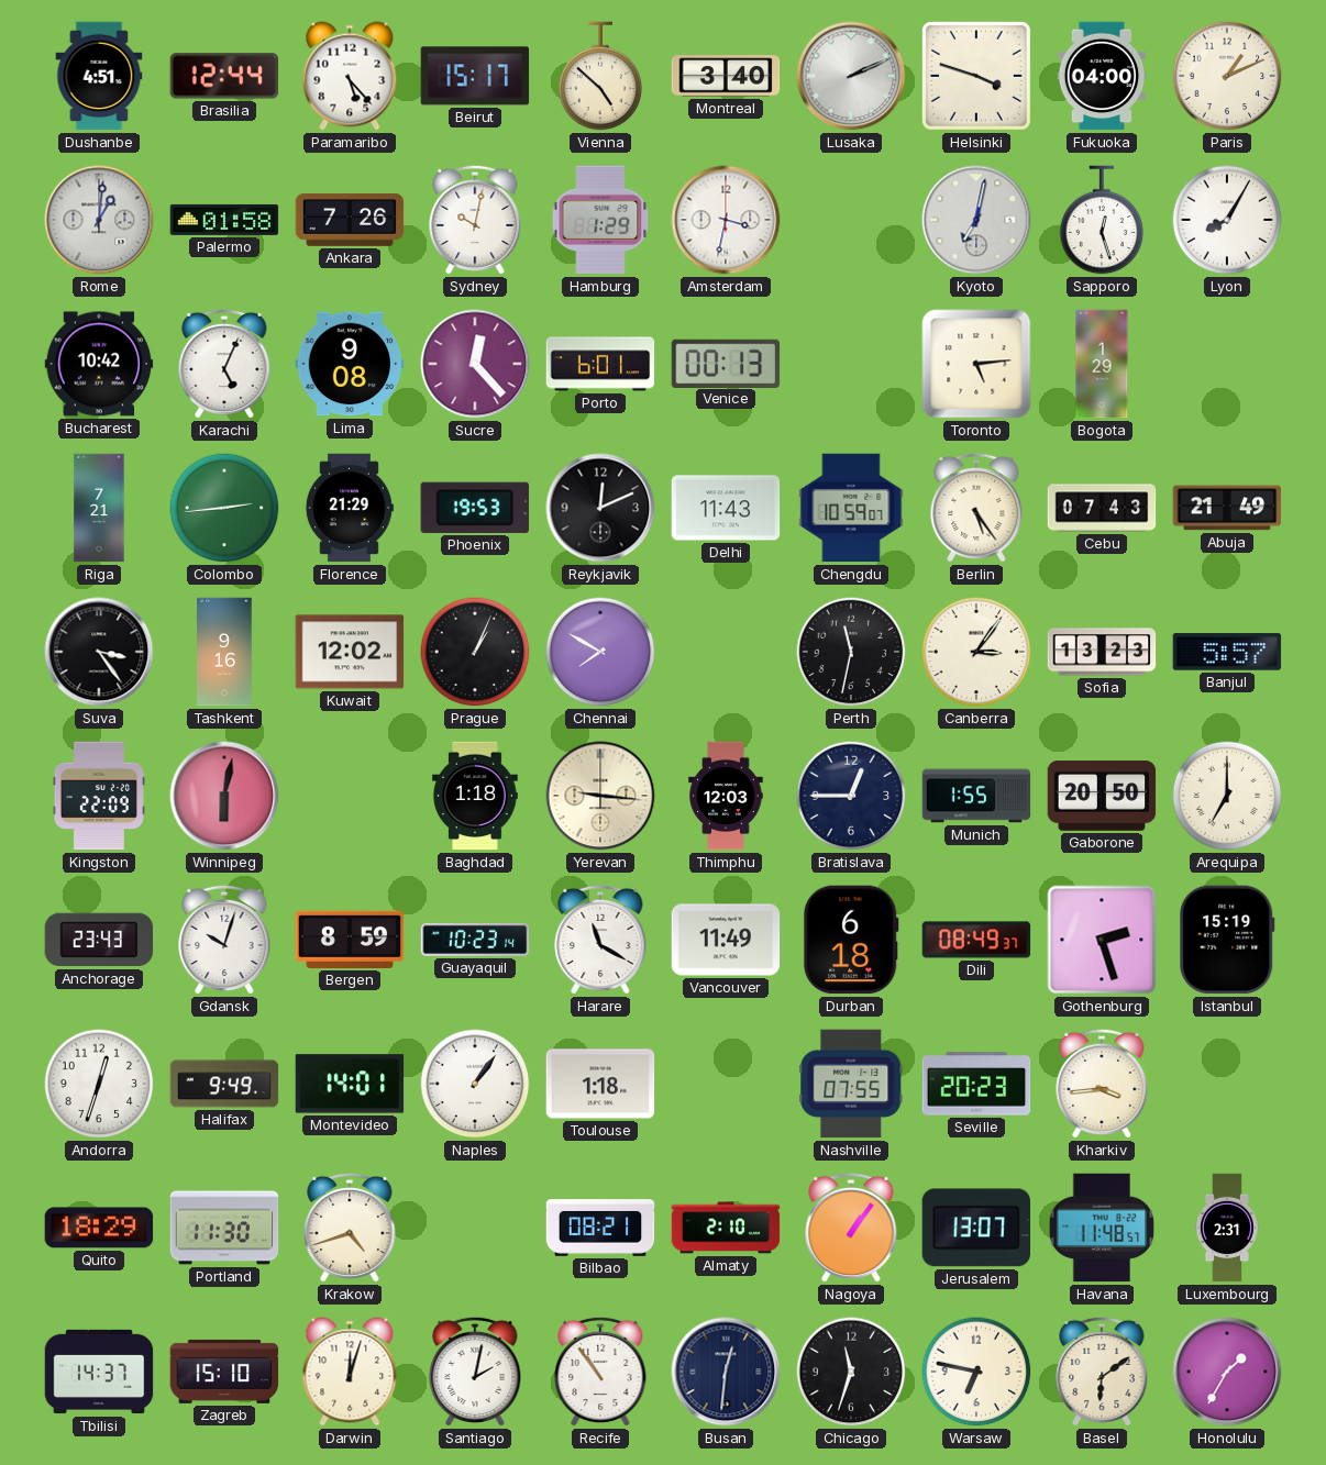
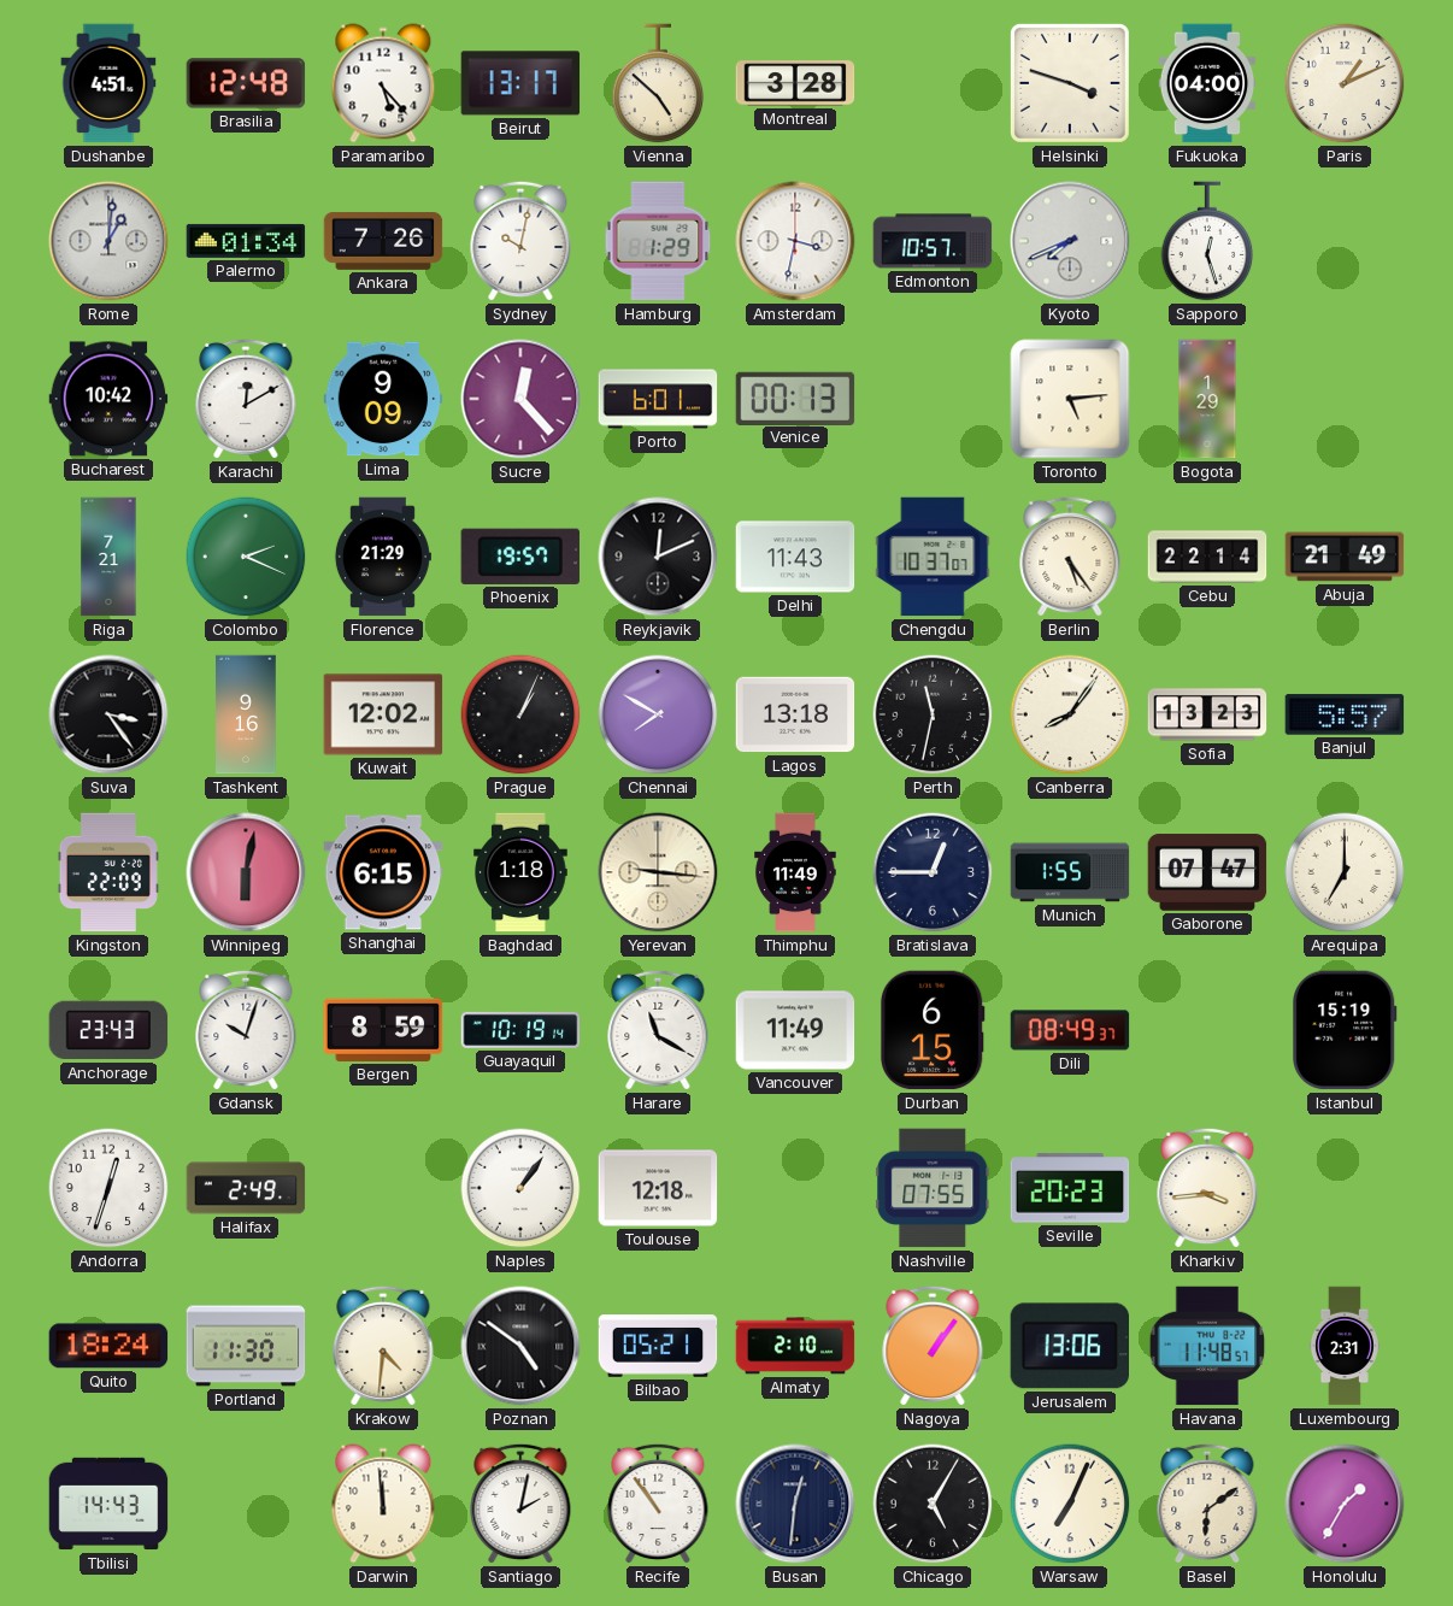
Brasilia: 12:44 -> 12:48 (246, 83)
Beirut: 15:17 -> 13:17 (520, 83)
Montreal: 3:40 -> 3:28 (795, 83)
Lusaka: 2:11 -> none (851, 76)
Palermo: 01:58 -> 01:34 (246, 241)
Edmonton: none -> 10:57 (933, 241)
Kyoto: 7:02 -> 7:41 (1070, 241)
Lyon: 8:05 -> none (1227, 220)
Karachi: 5:04 -> 12:10 (246, 399)
Lima: 9:08 -> 9:09 (383, 399)
Colombo: 2:44 -> 2:19 (246, 557)
Phoenix: 19:53 -> 19:57 (520, 557)
Chengdu: 10:59 -> 10:37 (933, 557)
Cebu: 07:43 -> 22:14 (1207, 557)
Lagos: none -> 13:18 (795, 714)
Canberra: 3:06 -> 8:06 (1070, 714)
Shanghai: none -> 6:15 (383, 872)
Thimphu: 12:03 -> 11:49 (795, 872)
Gaborone: 20:50 -> 07:47 (1207, 872)
Guayaquil: 10:23 -> 10:19 (520, 1030)
Durban: 6:18 -> 6:15 (933, 1030)
Gothenburg: 2:27 -> none (1102, 940)
Halifax: 9:49 -> 2:49 (246, 1188)
Montevideo: 14:01 -> none (350, 1084)
Toulouse: 1:18 -> 12:18 (658, 1188)
Quito: 18:29 -> 18:24 (108, 1346)
Krakow: 4:42 -> 4:31 (383, 1346)
Poznan: none -> 4:51 (520, 1346)
Bilbao: 08:21 -> 05:21 (658, 1346)
Jerusalem: 13:07 -> 13:06 (1069, 1346)
Tbilisi: 14:37 -> 14:43 (108, 1504)
Zagreb: 15:10 -> none (224, 1372)
Darwin: 12:03 -> 11:59 (383, 1504)
Chicago: 11:33 -> 5:05 (933, 1504)
Warsaw: 6:47 -> 7:04 (1070, 1504)
